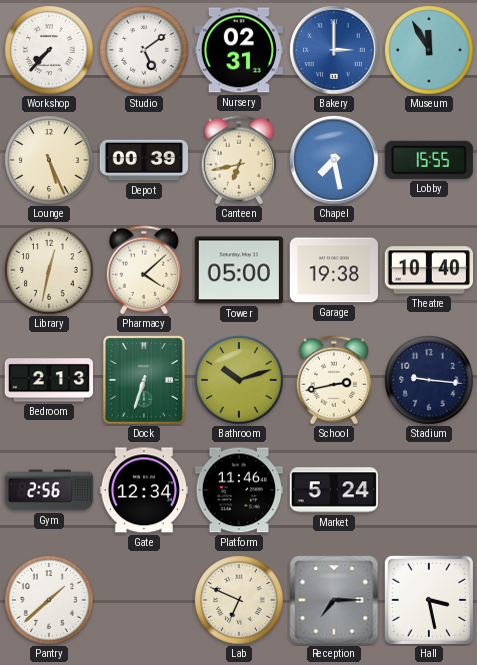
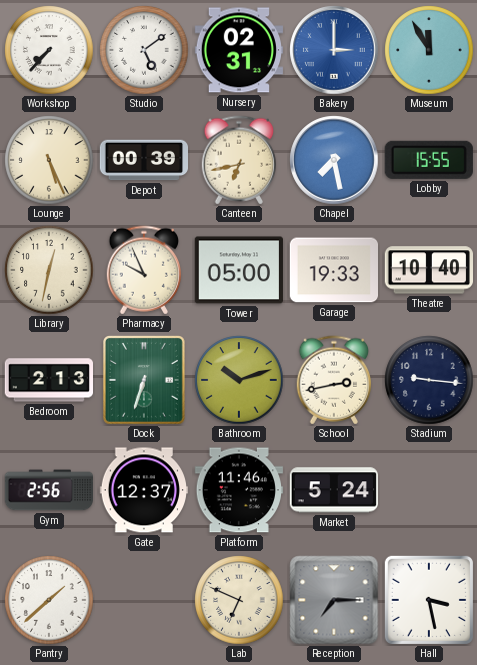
Pharmacy: 4:08 -> 9:56 (143, 270)
Garage: 19:38 -> 19:33 (333, 270)
Gate: 12:34 -> 12:37 (143, 490)
